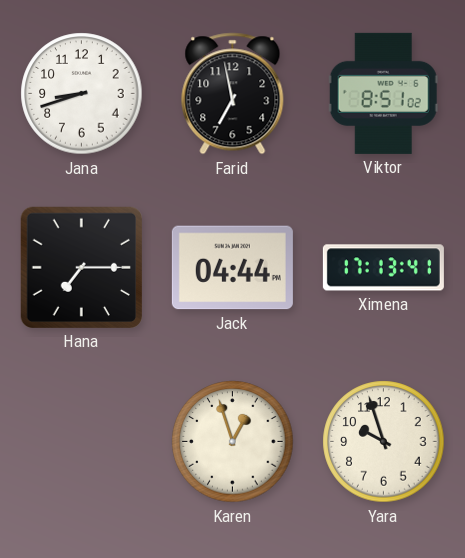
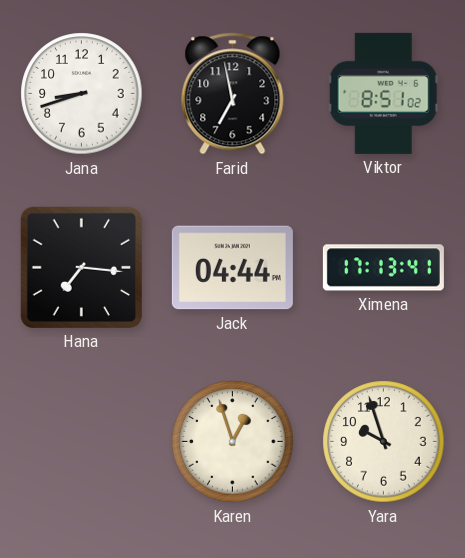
Hana: 7:15 -> 7:16 (81, 267)
